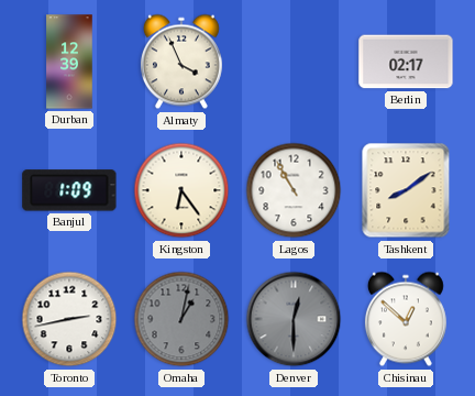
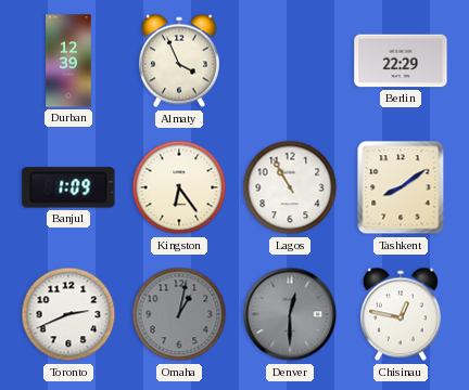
Berlin: 02:17 -> 22:29 (401, 61)
Toronto: 2:43 -> 2:41 (68, 314)
Chisinau: 12:52 -> 12:47 (401, 314)
